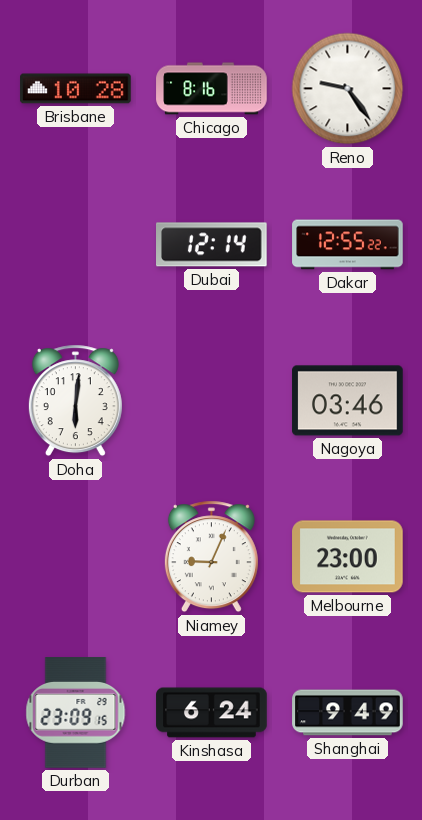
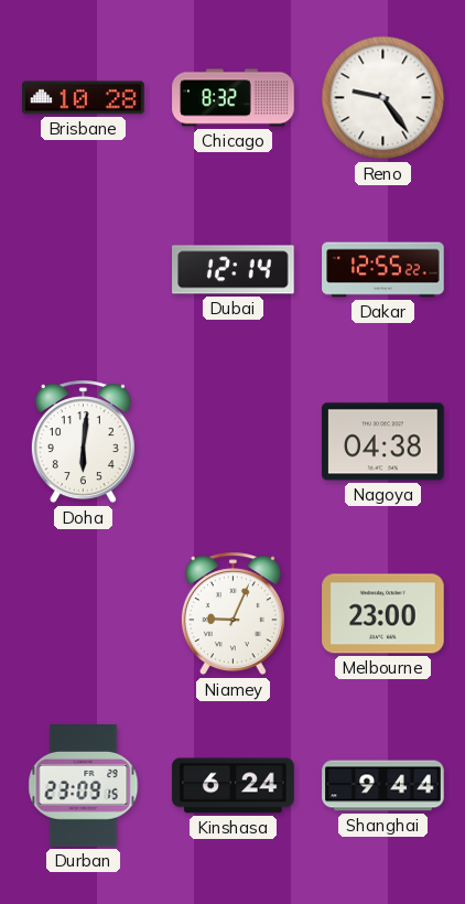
Chicago: 8:16 -> 8:32 (234, 98)
Nagoya: 03:46 -> 04:38 (383, 442)
Shanghai: 9:49 -> 9:44 (383, 786)
